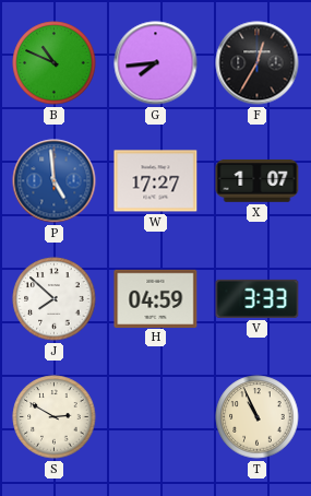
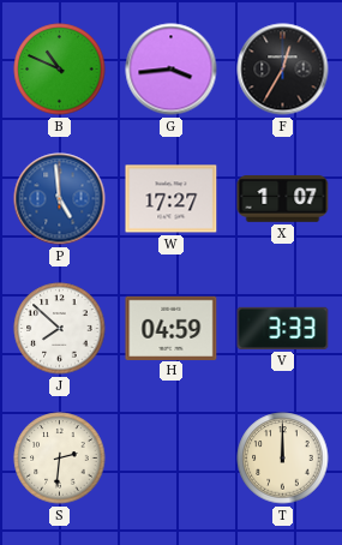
G: 7:44 -> 3:44 (172, 70)
S: 2:50 -> 2:31 (60, 459)
T: 10:56 -> 12:00 (283, 459)
